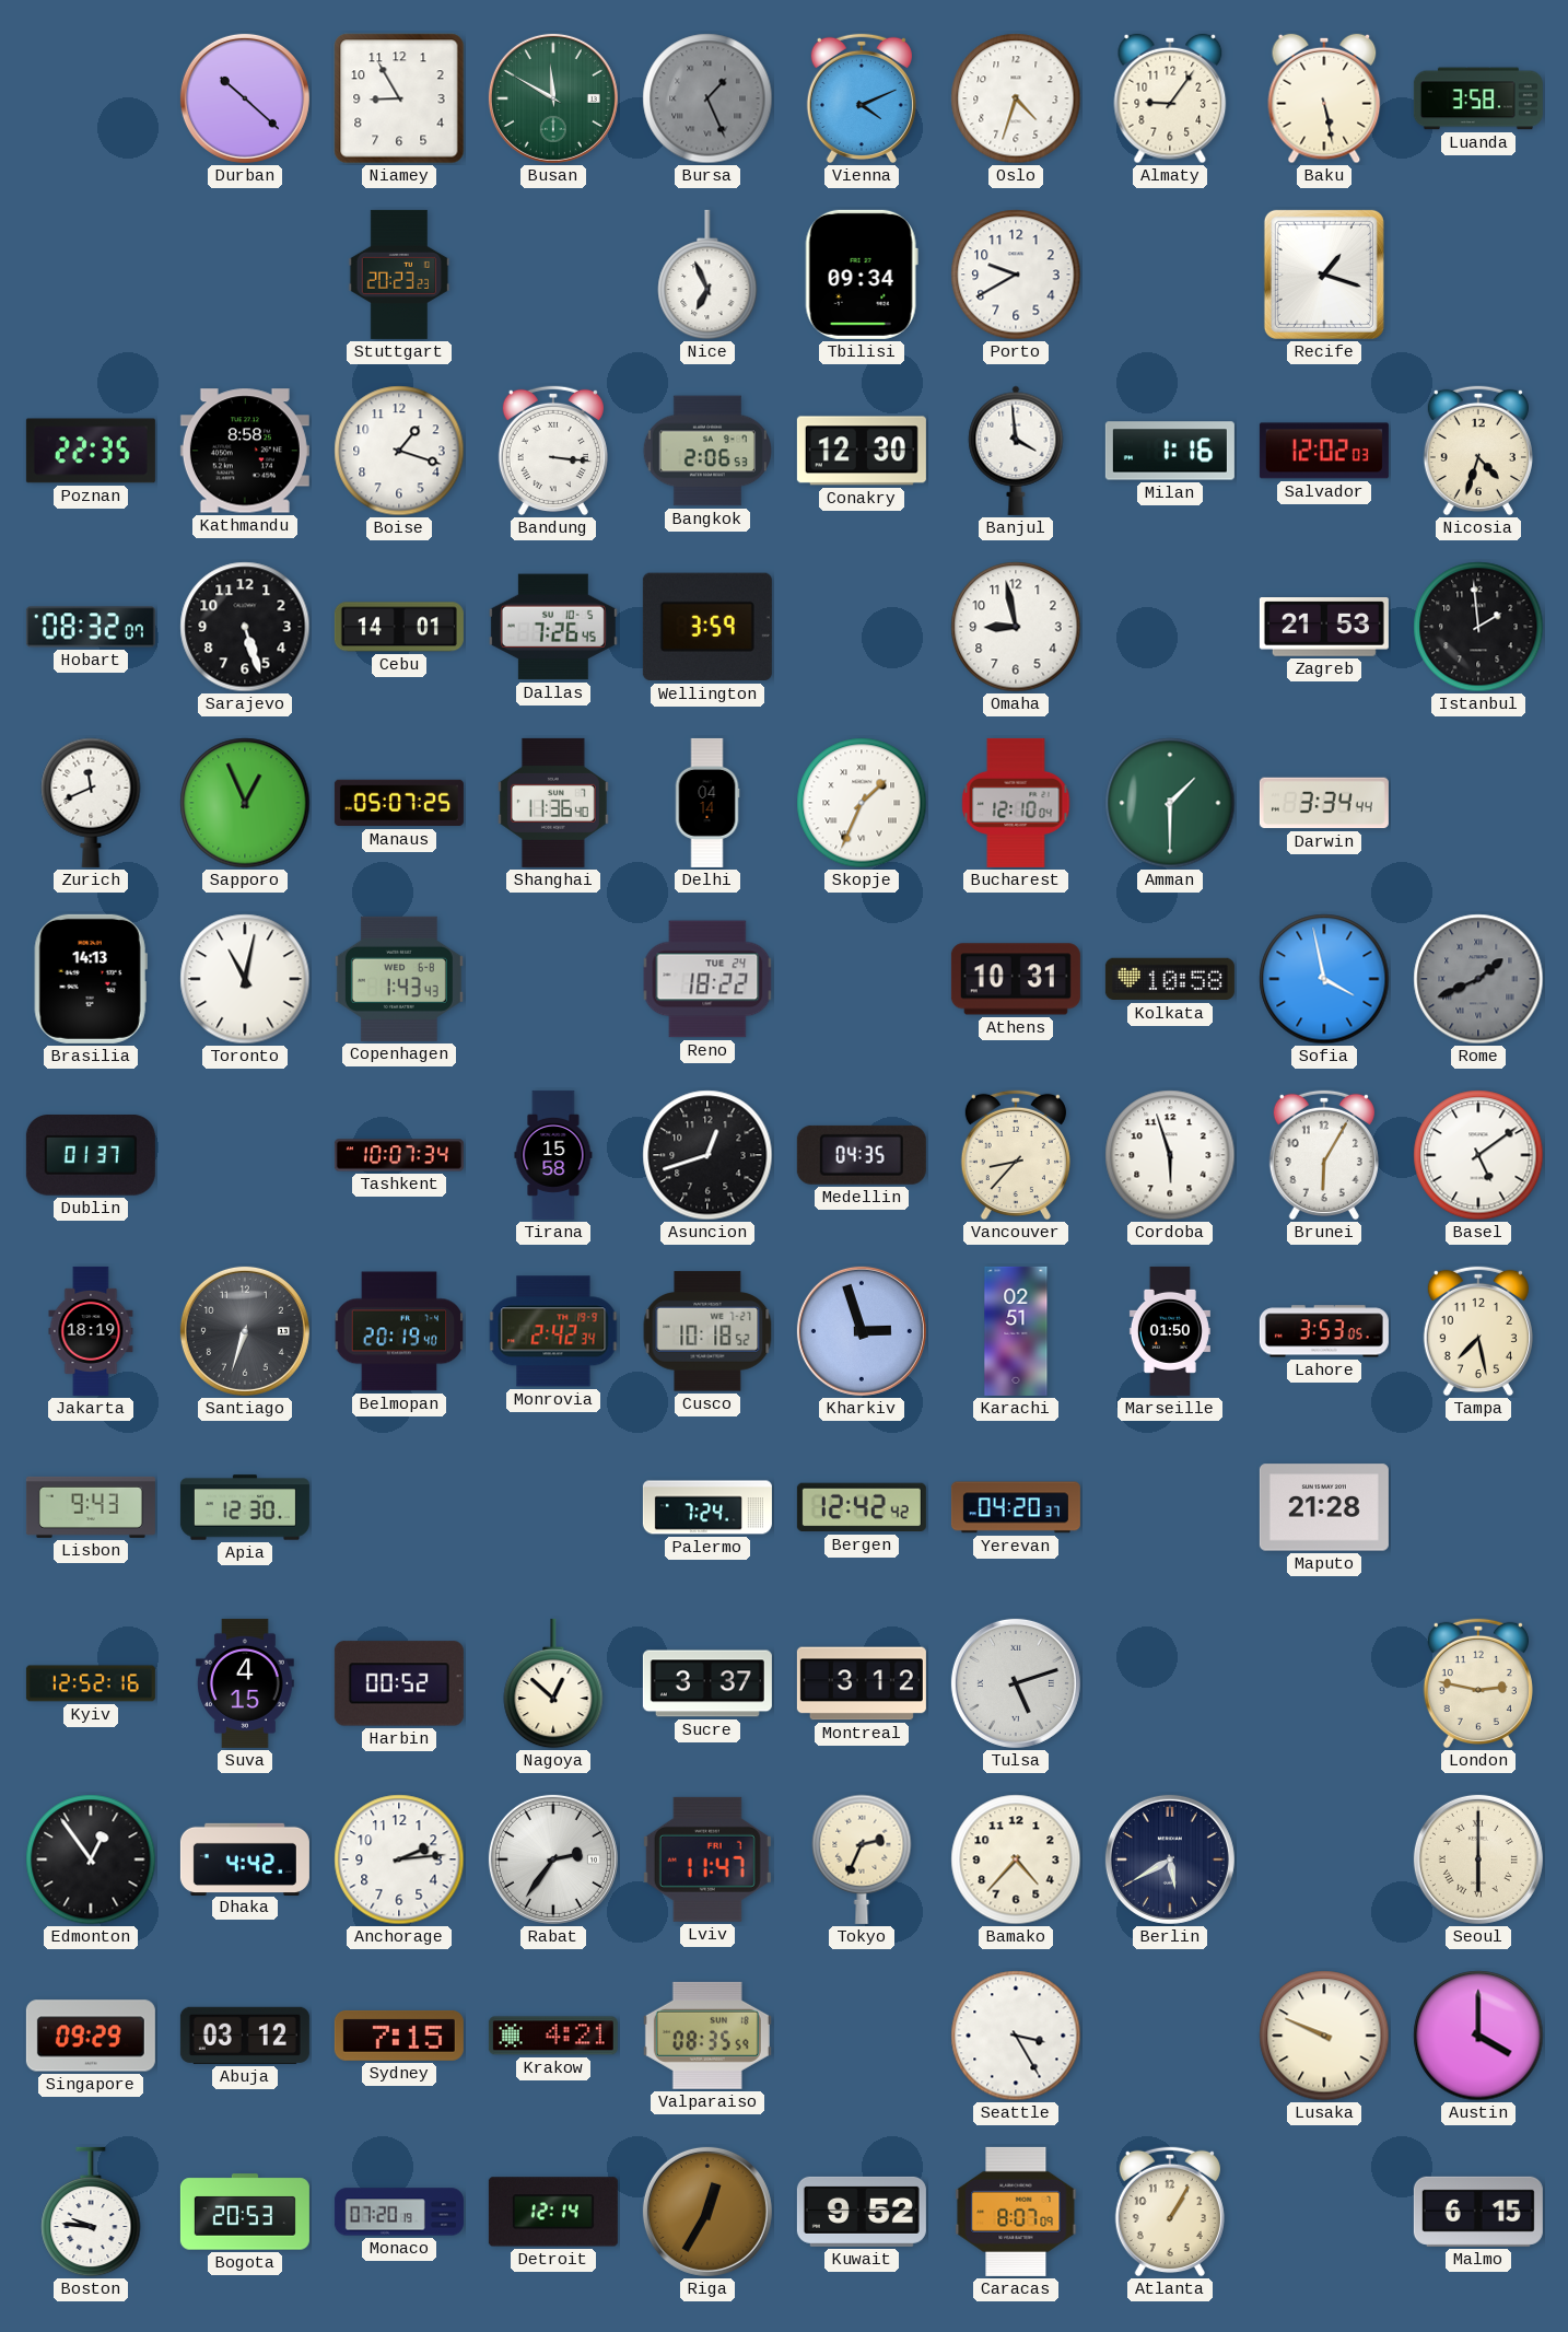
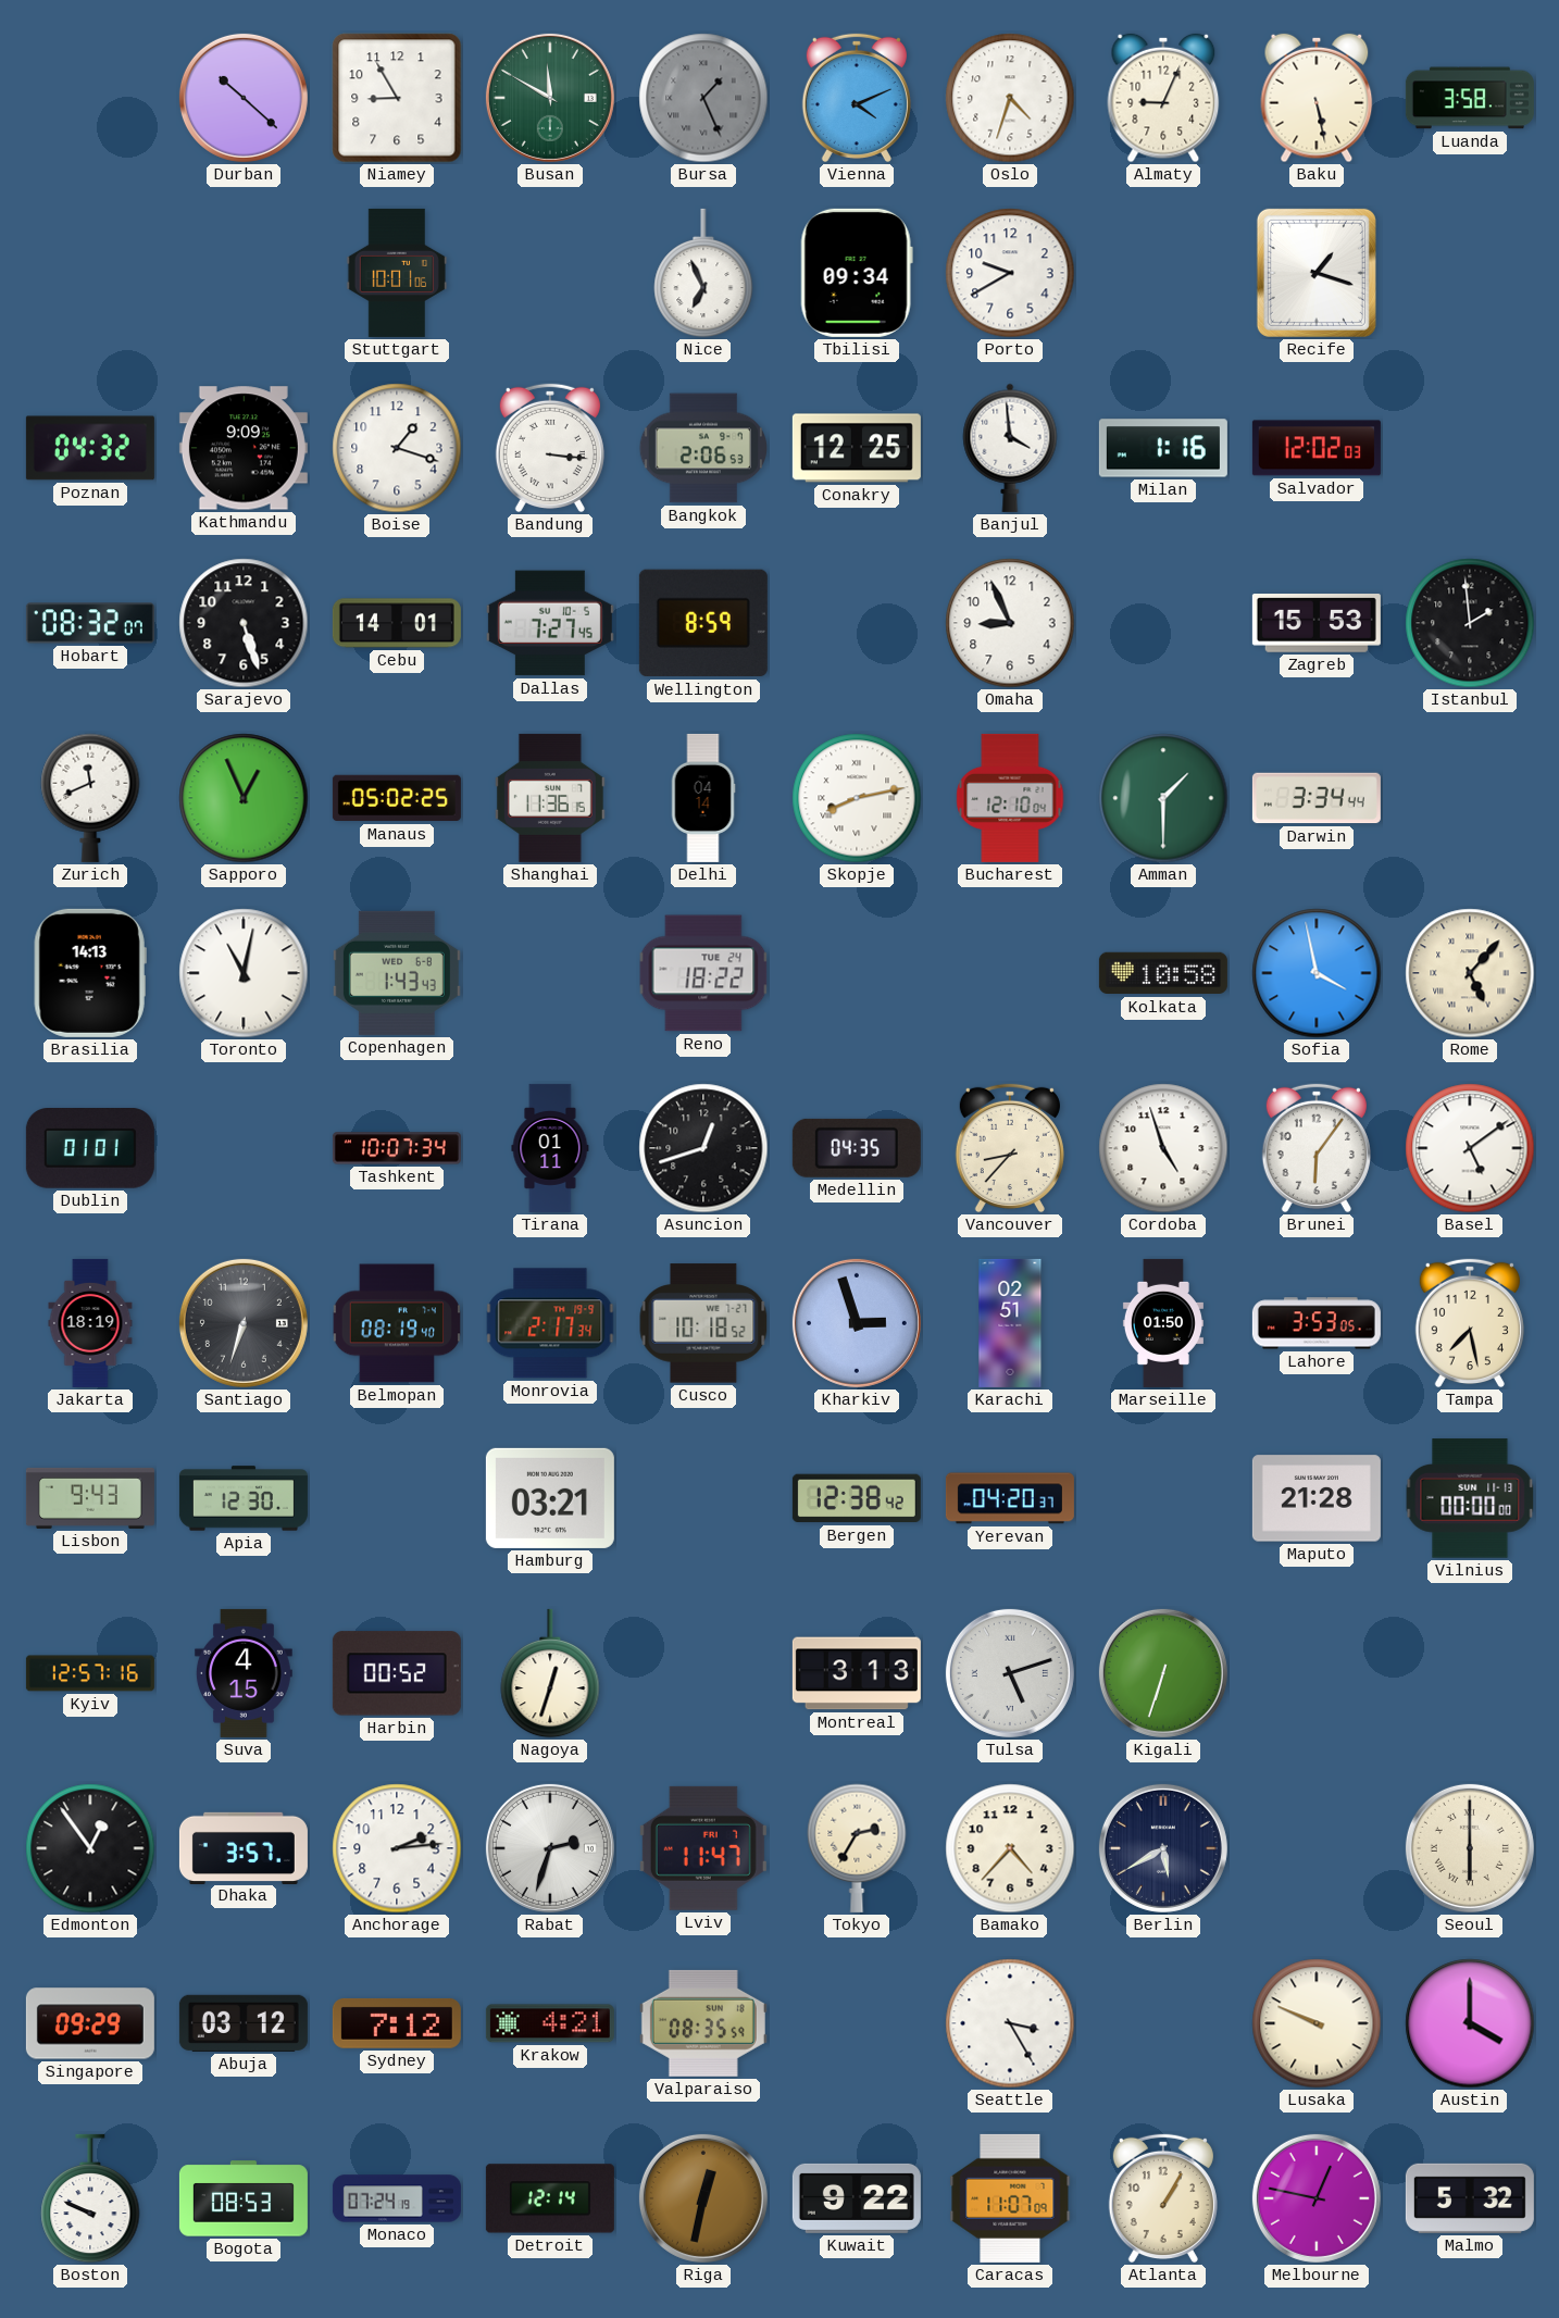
Almaty: 9:06 -> 9:04 (1163, 98)
Stuttgart: 20:23 -> 10:01 (397, 273)
Poznan: 22:35 -> 04:32 (90, 448)
Kathmandu: 8:58 -> 9:09 (244, 448)
Conakry: 12:30 -> 12:25 (857, 448)
Nicosia: 4:33 -> none (1478, 451)
Dallas: 7:26 -> 7:27 (550, 623)
Wellington: 3:59 -> 8:59 (703, 623)
Omaha: 8:58 -> 8:56 (1010, 623)
Zagreb: 21:53 -> 15:53 (1317, 624)
Manaus: 05:07 -> 05:02 (397, 798)
Shanghai: 11:36:40 -> 11:36:15 (550, 798)
Skopje: 1:34 -> 8:13 (857, 798)
Athens: 10:31 -> none (1016, 979)
Rome: 1:41 -> 5:07 (1470, 973)
Rome dial: grey -> cream (1470, 973)
Dublin: 01:37 -> 01:01 (90, 1149)
Tirana: 15:58 -> 01:11 (550, 1148)
Cordoba: 5:57 -> 4:57 (1163, 1148)
Brunei: 6:05 -> 6:06 (1317, 1148)
Belmopan: 20:19 -> 08:19 (397, 1323)
Monrovia: 2:42 -> 2:17 (550, 1323)
Hamburg: none -> 03:21 (550, 1498)
Palermo: 7:24 -> none (707, 1507)
Bergen: 12:42 -> 12:38 (857, 1498)
Vilnius: none -> 00:00 (1470, 1498)
Kyiv: 12:52 -> 12:57 (90, 1673)
Nagoya: 12:52 -> 12:33 (550, 1673)
Sucre: 3:37 -> none (707, 1683)
Montreal: 3:12 -> 3:13 (857, 1673)
Kigali: none -> 6:33 (1163, 1673)
London: 2:47 -> none (1478, 1683)
Dhaka: 4:42 -> 3:57 (244, 1847)
Rabat: 2:36 -> 2:33 (550, 1848)
Tokyo: 2:34 -> 2:35 (857, 1848)
Sydney: 7:15 -> 7:12 (397, 2023)
Boston: 9:46 -> 9:49 (90, 2198)
Bogota: 20:53 -> 08:53 (244, 2198)
Monaco: 07:20 -> 07:24 (397, 2198)
Riga: 12:35 -> 12:32 (703, 2198)
Kuwait: 9:52 -> 9:22 (857, 2198)
Caracas: 8:07 -> 11:07 (1010, 2198)
Melbourne: none -> 12:47 (1317, 2198)
Malmo: 6:15 -> 5:32 (1470, 2198)
